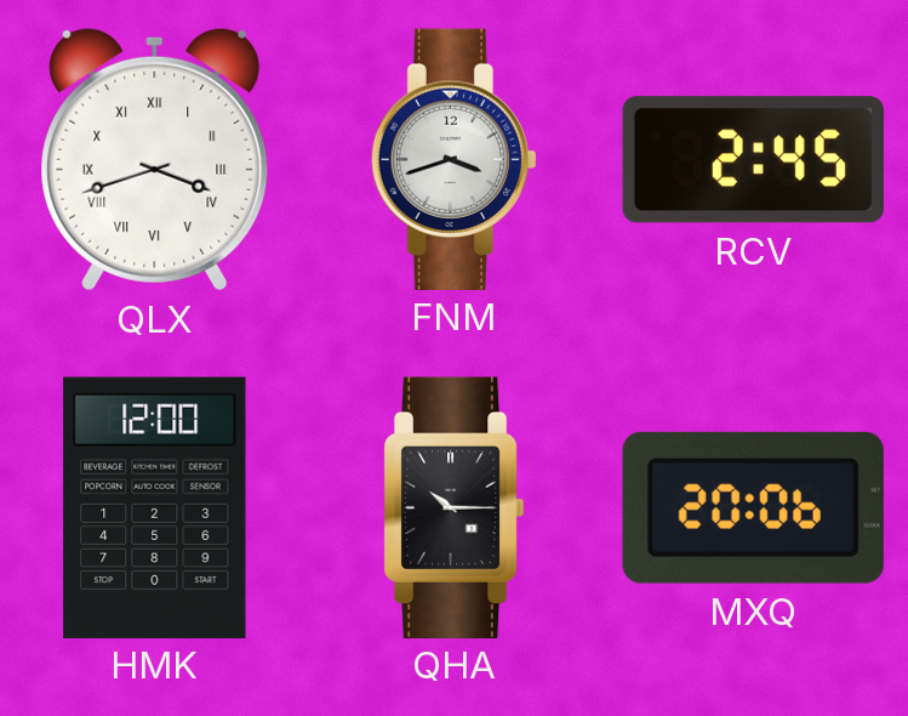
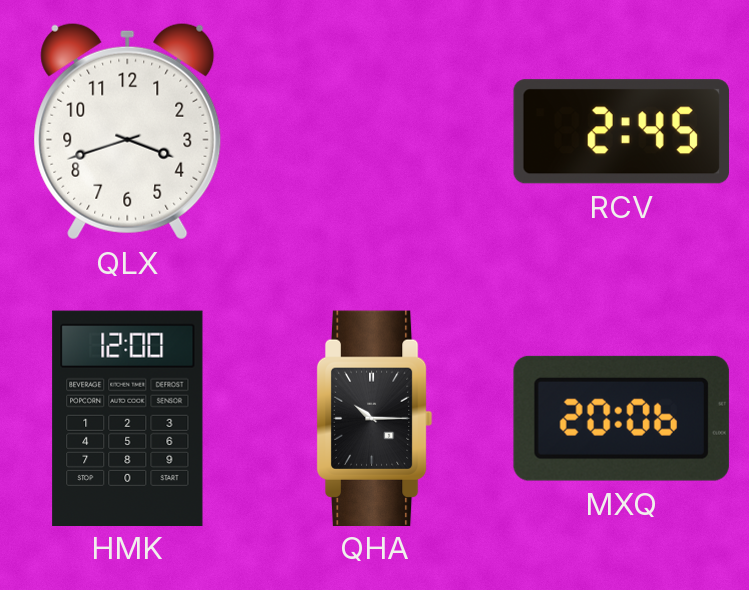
QLX numerals: Roman -> Arabic (128, 131)
FNM: 3:42 -> none (453, 159)
